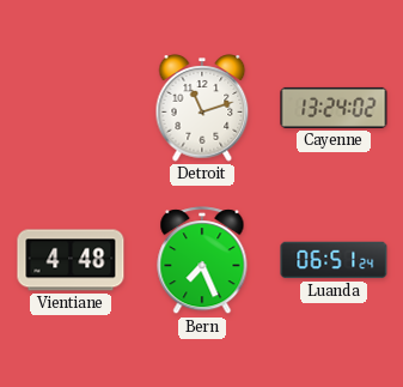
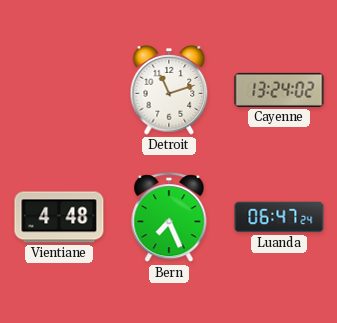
Luanda: 06:51 -> 06:47 (279, 217)
